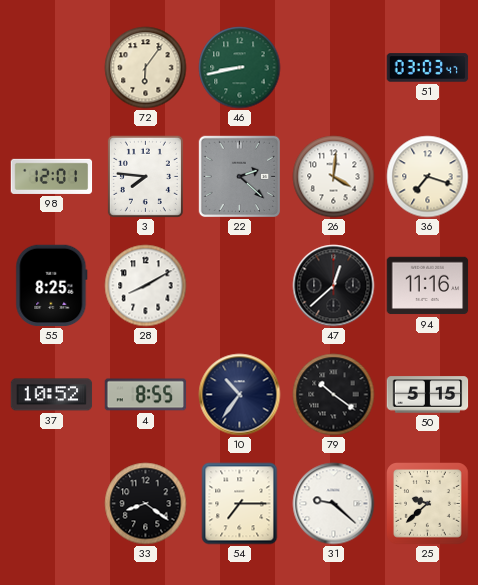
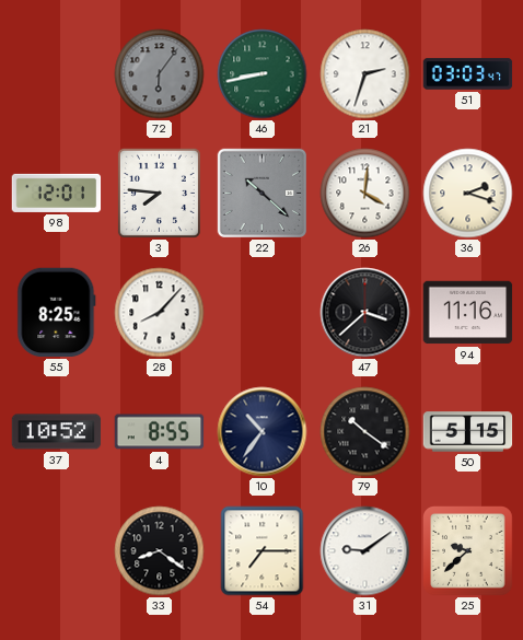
72 dial: cream -> grey (160, 74)
21: none -> 2:33 (365, 74)
22: 2:22 -> 10:22 (261, 193)
36: 7:18 -> 2:18 (468, 194)
28: 8:10 -> 8:07 (160, 313)
47: 12:38 -> 3:38 (365, 313)
31: 9:22 -> 9:09 (365, 551)
